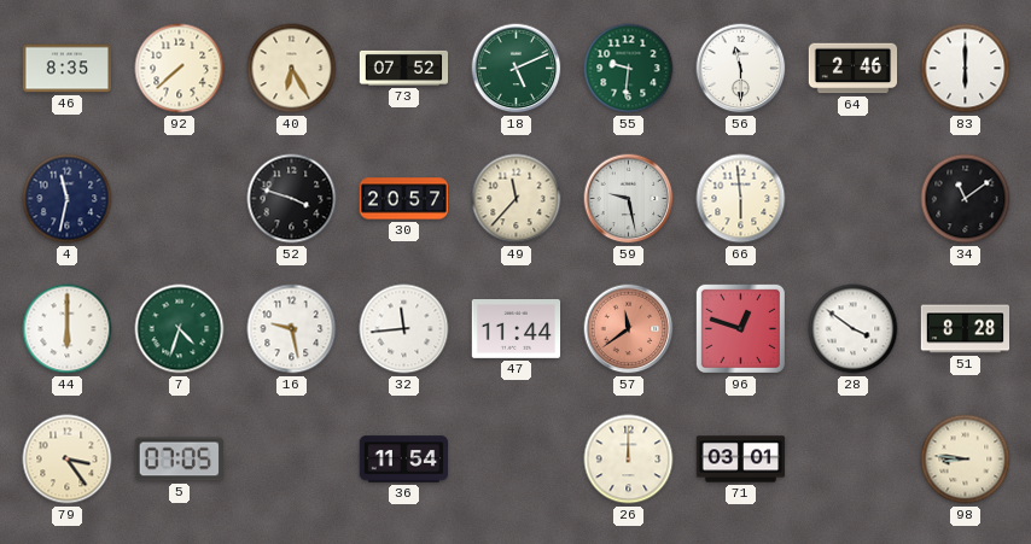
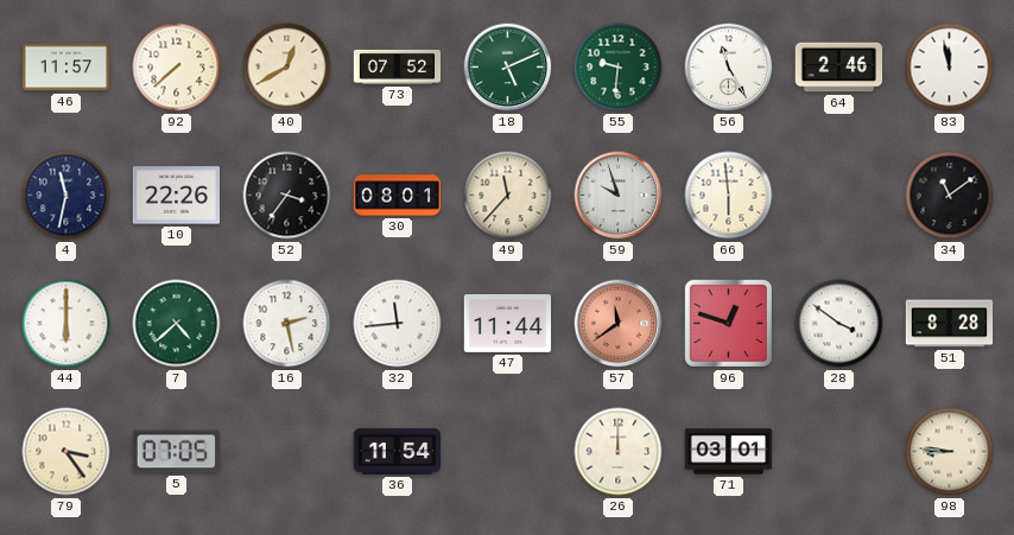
46: 8:35 -> 11:57 (66, 68)
40: 6:25 -> 12:40 (287, 68)
56: 11:30 -> 11:25 (729, 68)
83: 6:00 -> 11:58 (950, 68)
10: none -> 22:26 (177, 196)
52: 3:48 -> 3:36 (287, 196)
30: 20:57 -> 08:01 (398, 196)
59: 9:28 -> 9:57 (619, 196)
7: 4:33 -> 4:38 (177, 324)
16: 9:28 -> 2:28 (287, 324)
